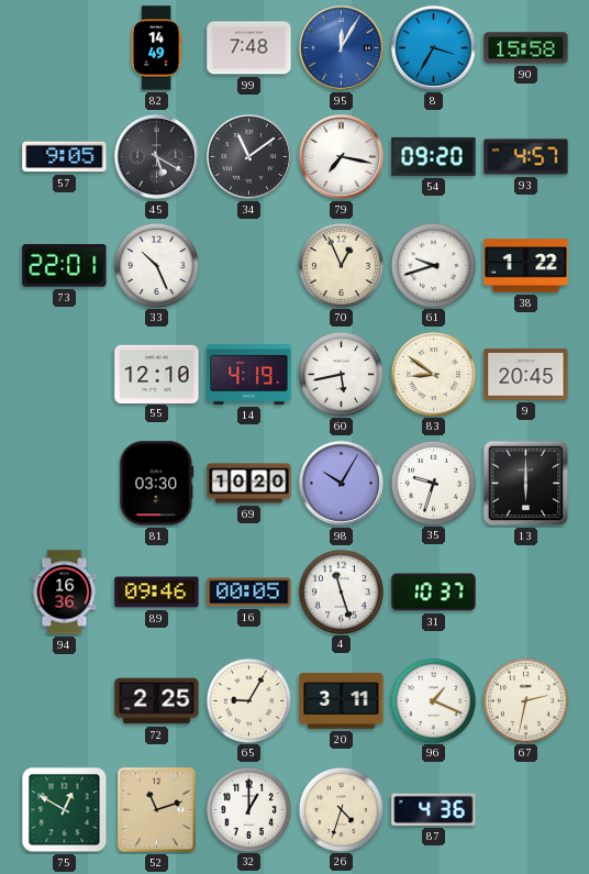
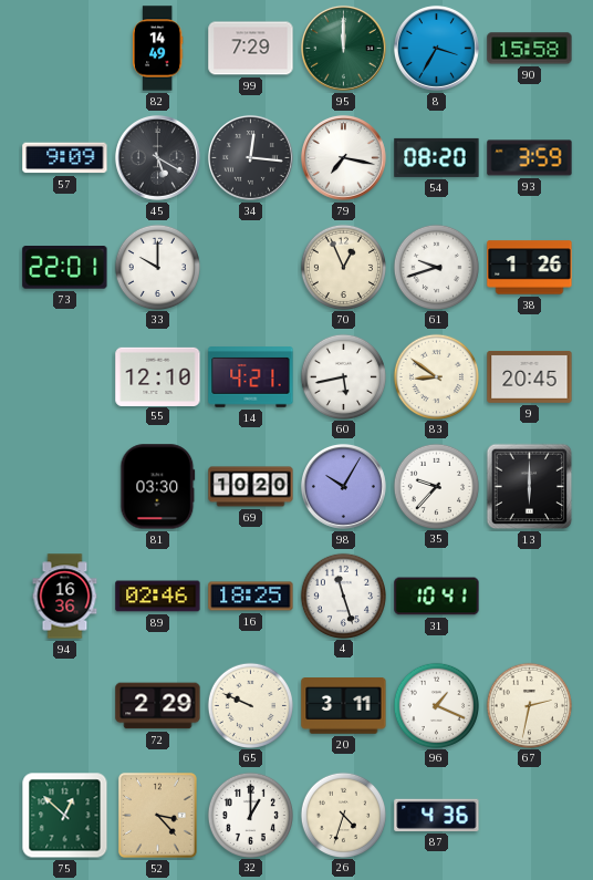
99: 7:48 -> 7:29 (251, 49)
95: 12:05 -> 12:00 (343, 48)
95 dial: blue -> green (343, 48)
57: 9:05 -> 9:09 (65, 158)
34: 11:09 -> 12:16 (250, 157)
54: 09:20 -> 08:20 (437, 157)
93: 4:57 -> 3:59 (530, 158)
33: 10:26 -> 10:00 (157, 267)
38: 1:22 -> 1:26 (530, 268)
14: 4:19 -> 4:21 (251, 377)
35: 9:33 -> 9:37 (436, 486)
89: 09:46 -> 02:46 (158, 597)
16: 00:05 -> 18:25 (251, 597)
31: 10:37 -> 10:41 (437, 597)
72: 2:25 -> 2:29 (158, 706)
65: 9:05 -> 9:49 (250, 705)
75: 12:50 -> 12:52 (65, 816)
52: 11:12 -> 3:23 (157, 815)
